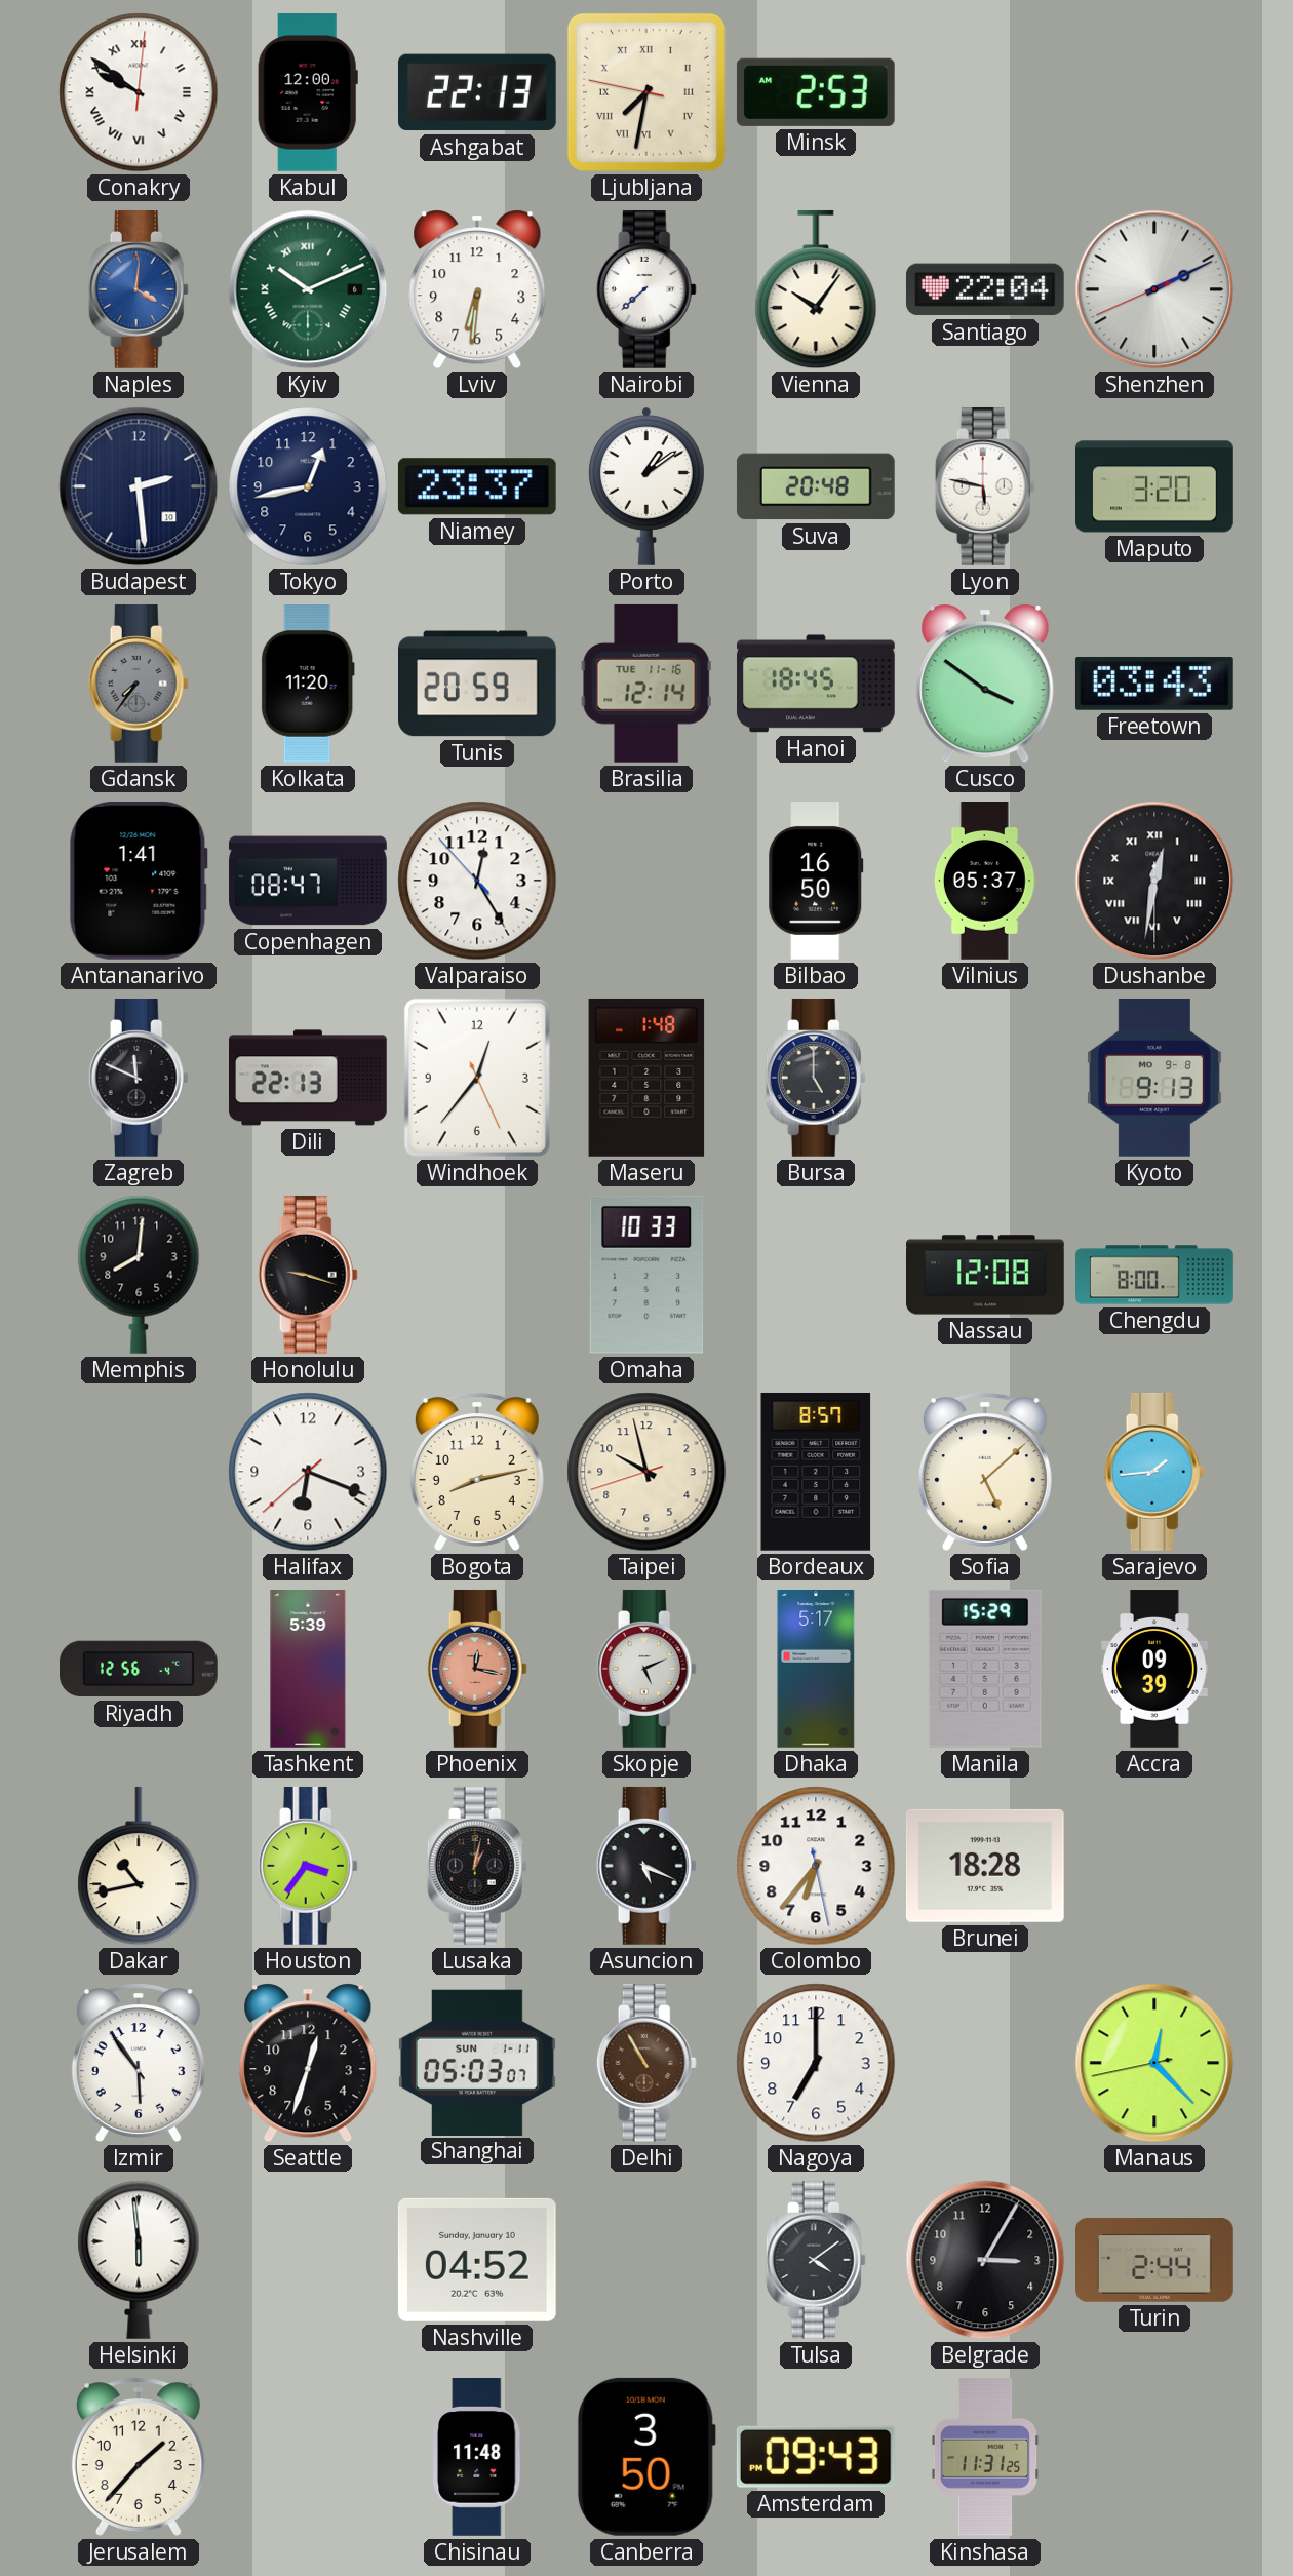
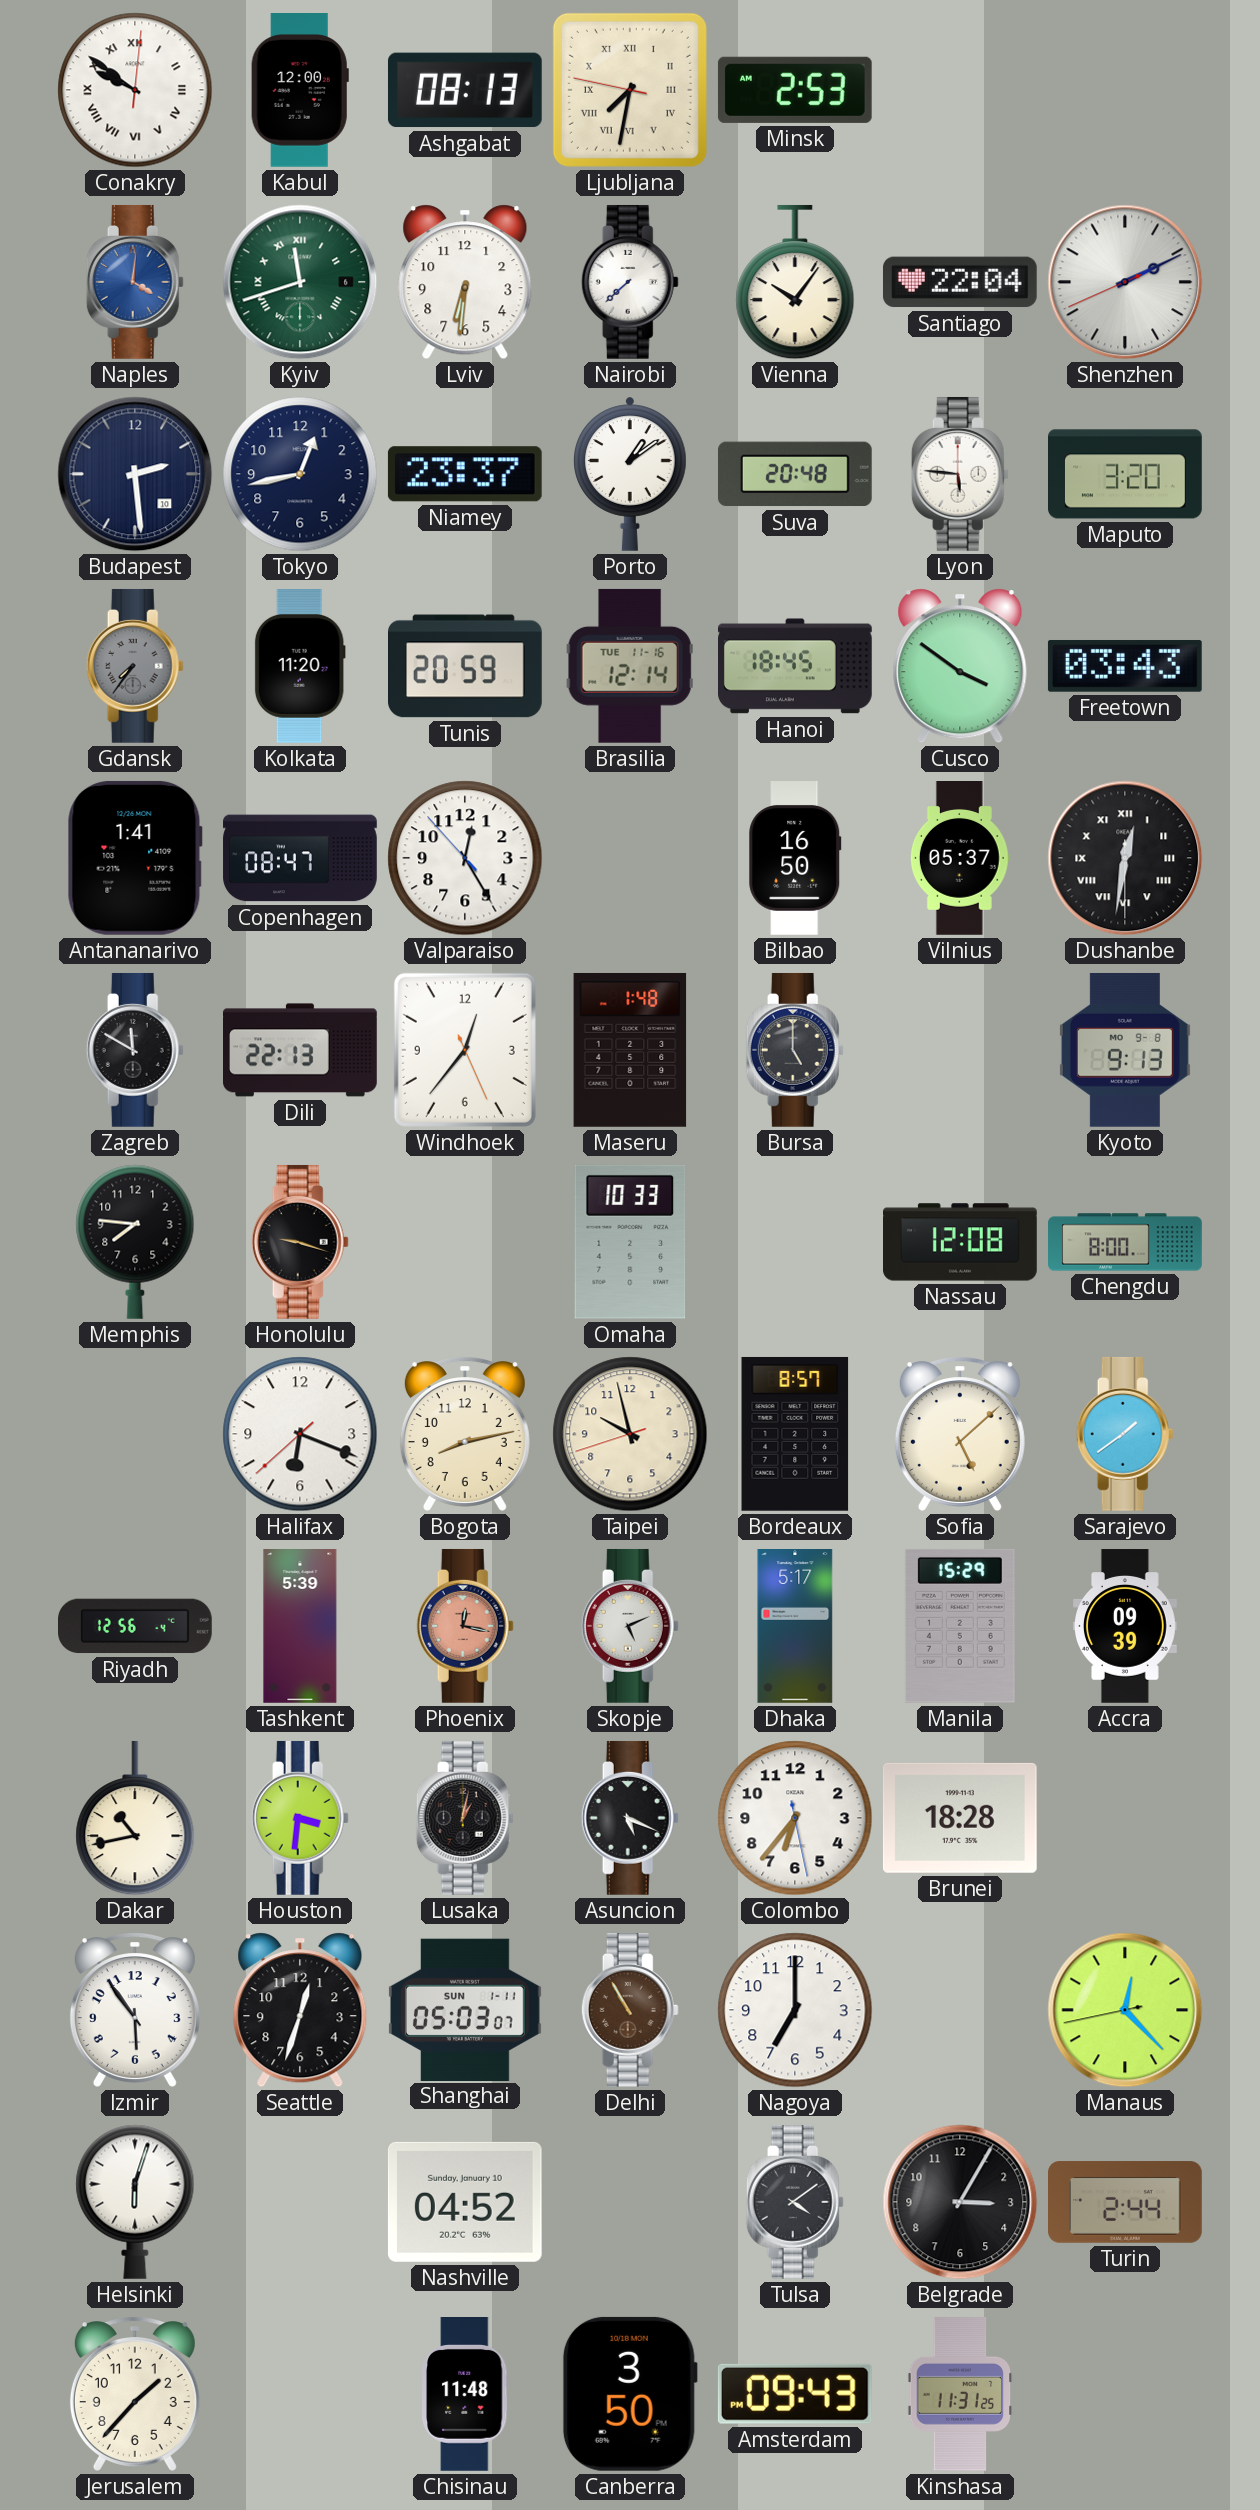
Ashgabat: 22:13 -> 08:13 (465, 90)
Kyiv: 10:11 -> 11:42 (300, 282)
Lyon: 5:47 -> 5:46 (960, 474)
Zagreb: 11:49 -> 11:50 (135, 1050)
Memphis: 8:01 -> 7:46 (135, 1242)
Sarajevo: 1:44 -> 1:39 (1125, 1434)
Houston: 3:36 -> 3:31 (300, 1818)
Helsinki: 5:59 -> 6:03 (135, 2202)
